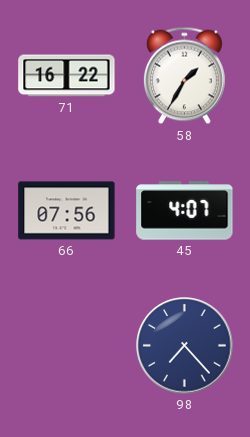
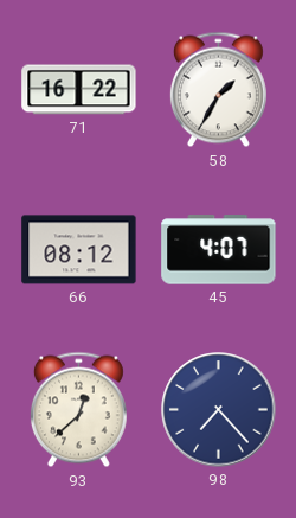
66: 07:56 -> 08:12 (79, 250)
93: none -> 12:38 (78, 410)
